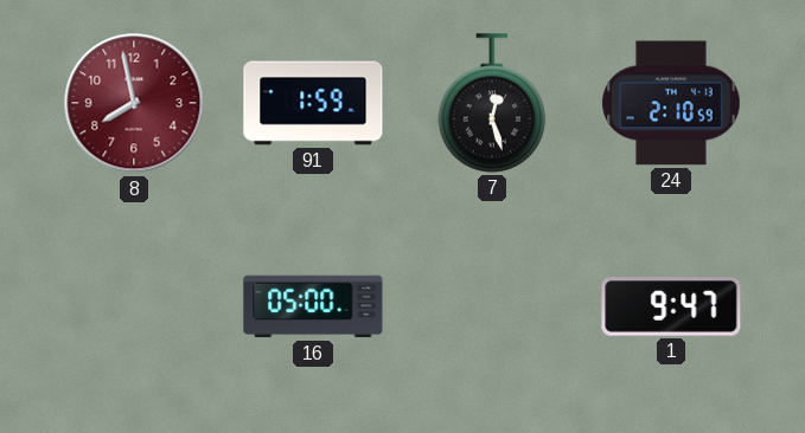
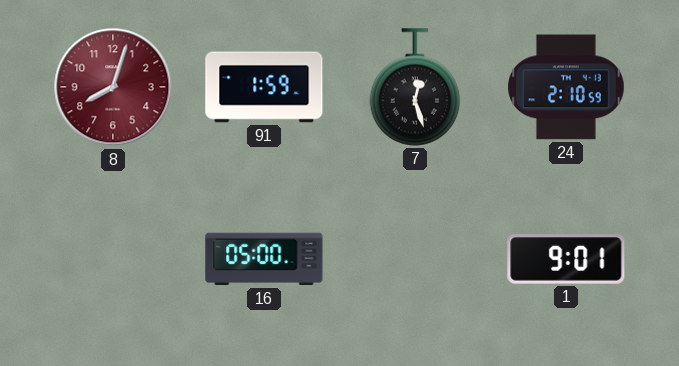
8: 7:58 -> 8:03 (113, 87)
1: 9:47 -> 9:01 (566, 259)
